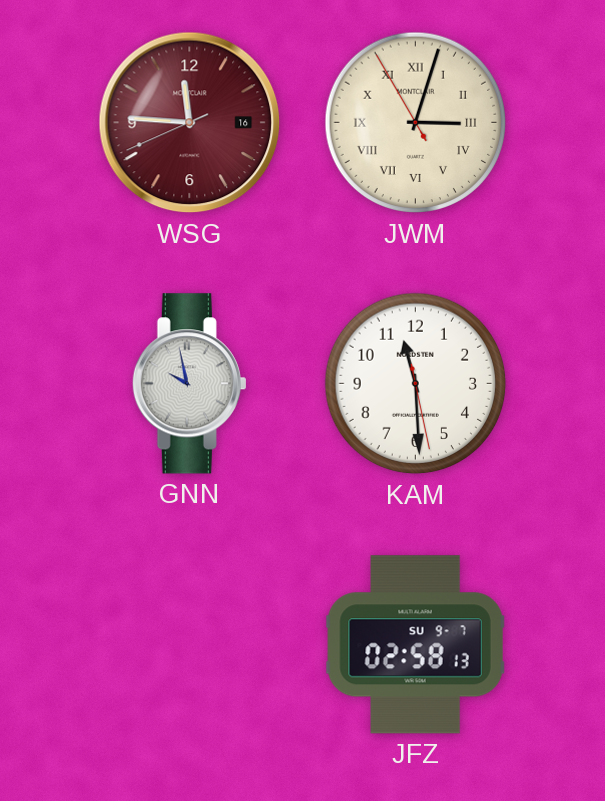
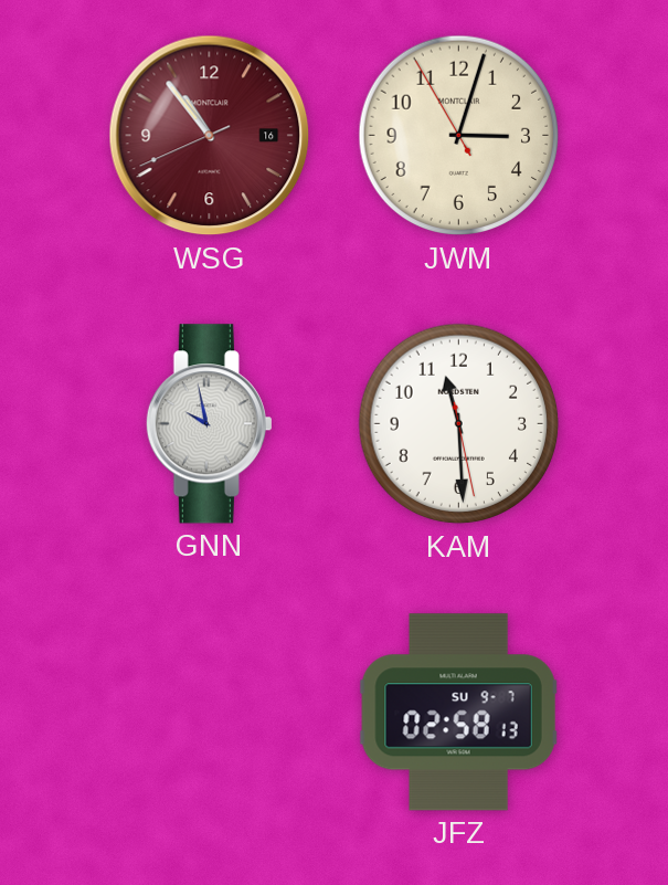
WSG: 11:45 -> 10:53 (210, 136)
JWM numerals: Roman -> Arabic (459, 136)
